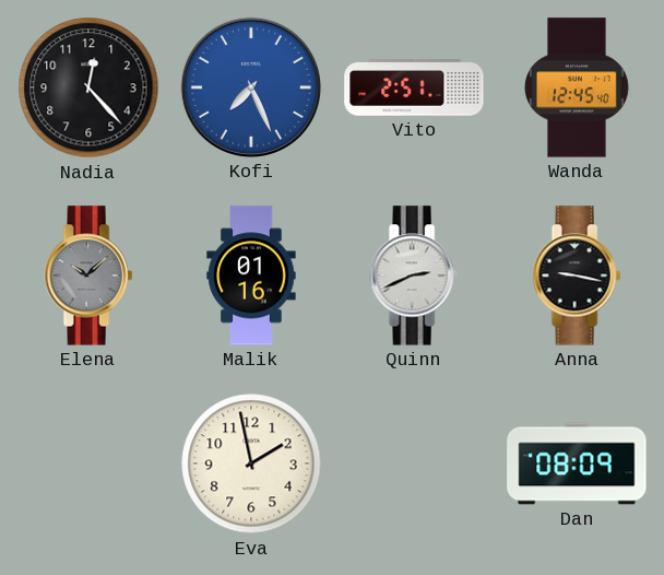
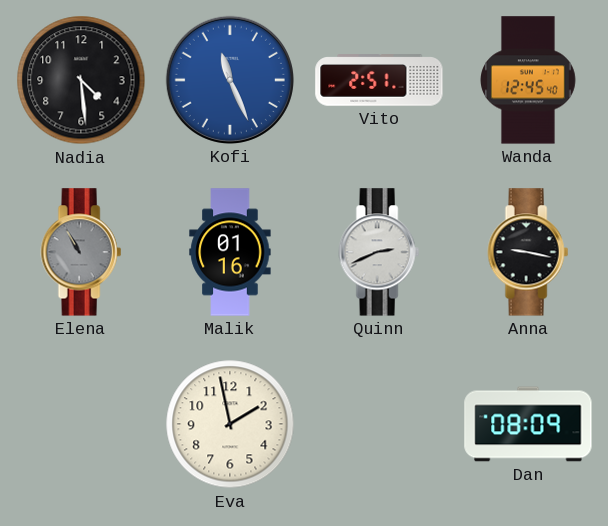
Nadia: 12:23 -> 4:29 (81, 80)
Kofi: 7:26 -> 11:26 (230, 80)
Elena: 10:08 -> 10:55 (81, 252)
